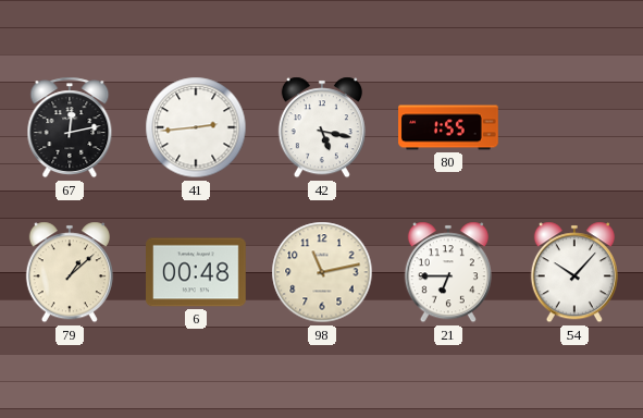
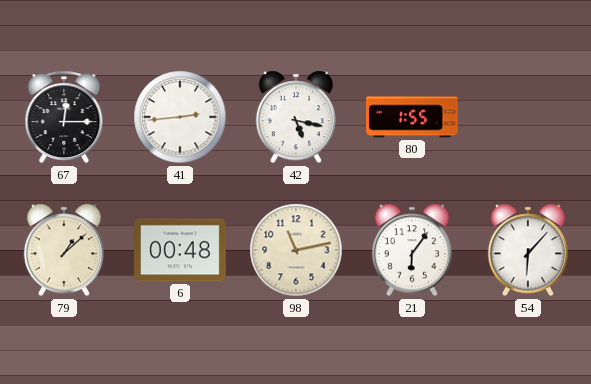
67: 12:13 -> 12:15 (64, 117)
21: 6:45 -> 6:06 (412, 250)
54: 10:07 -> 6:07 (528, 250)
